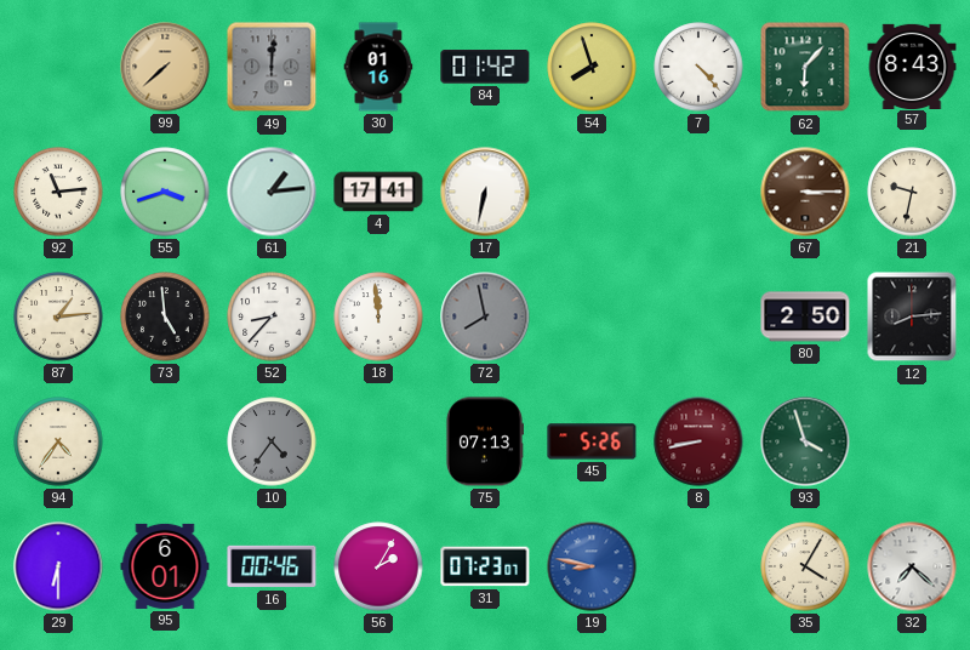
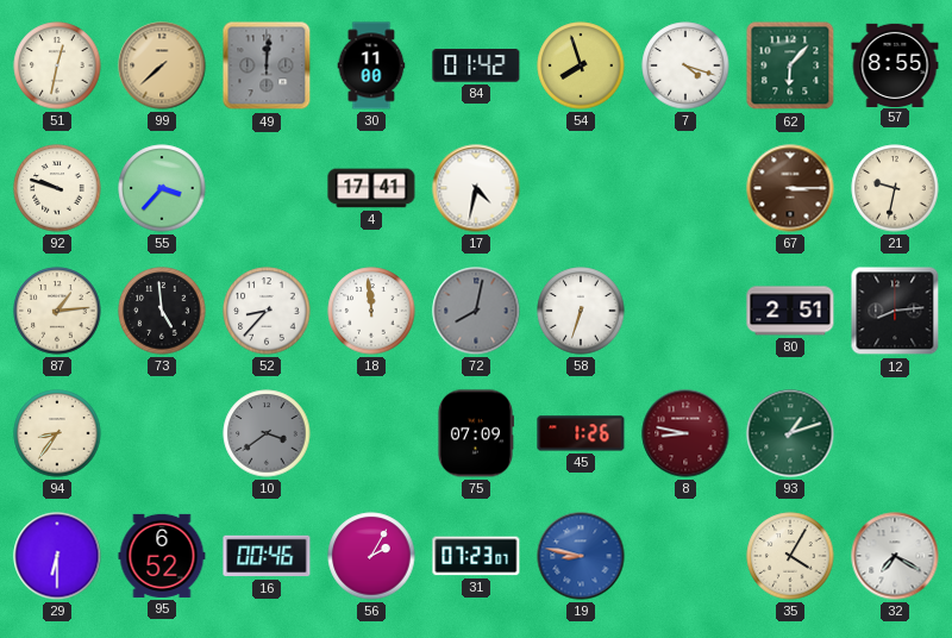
51: none -> 12:32 (57, 65)
30: 01:16 -> 11:00 (371, 65)
7: 4:23 -> 4:18 (685, 65)
57: 8:43 -> 8:55 (895, 64)
92: 11:14 -> 9:48 (57, 188)
55: 3:42 -> 3:37 (162, 188)
61: 1:14 -> none (272, 192)
17: 6:32 -> 4:32 (476, 188)
72: 7:58 -> 8:02 (476, 311)
58: none -> 6:33 (581, 311)
80: 2:50 -> 2:51 (790, 311)
94: 4:36 -> 8:36 (57, 433)
10: 4:36 -> 3:39 (267, 433)
75: 07:13 -> 07:09 (475, 433)
45: 5:26 -> 1:26 (581, 433)
8: 8:43 -> 8:47 (685, 433)
93: 3:57 -> 1:12 (790, 433)
95: 6:01 -> 6:52 (162, 556)
32: 7:22 -> 7:20 (895, 556)
